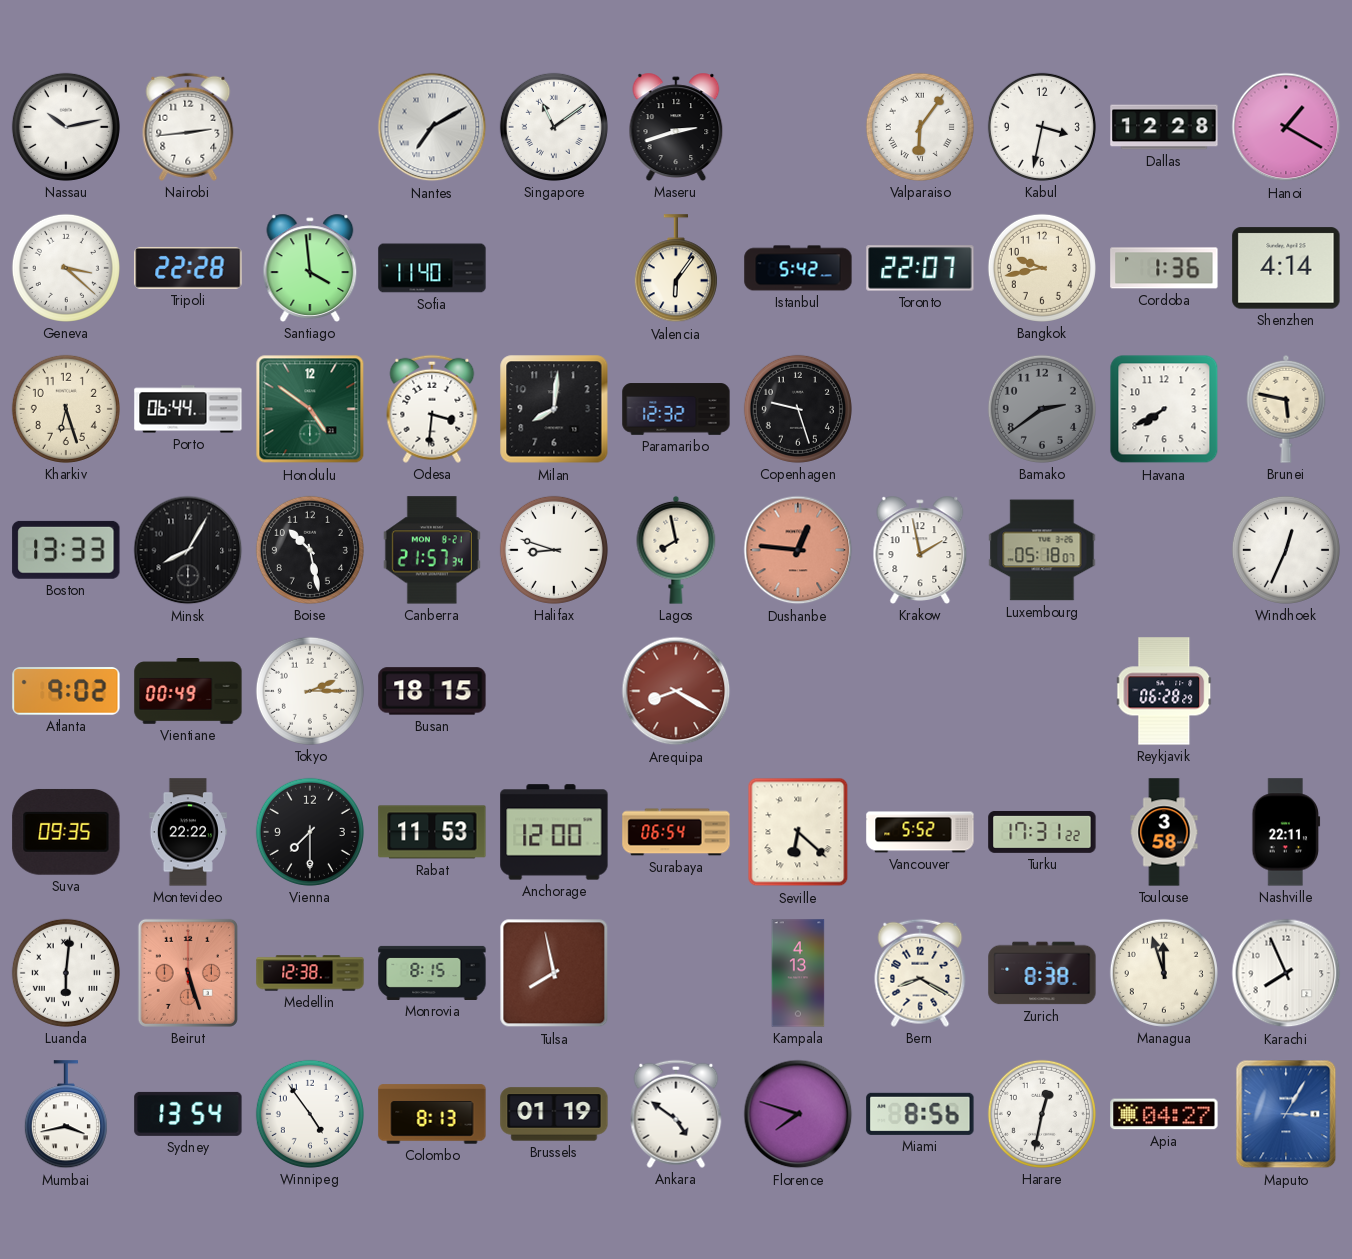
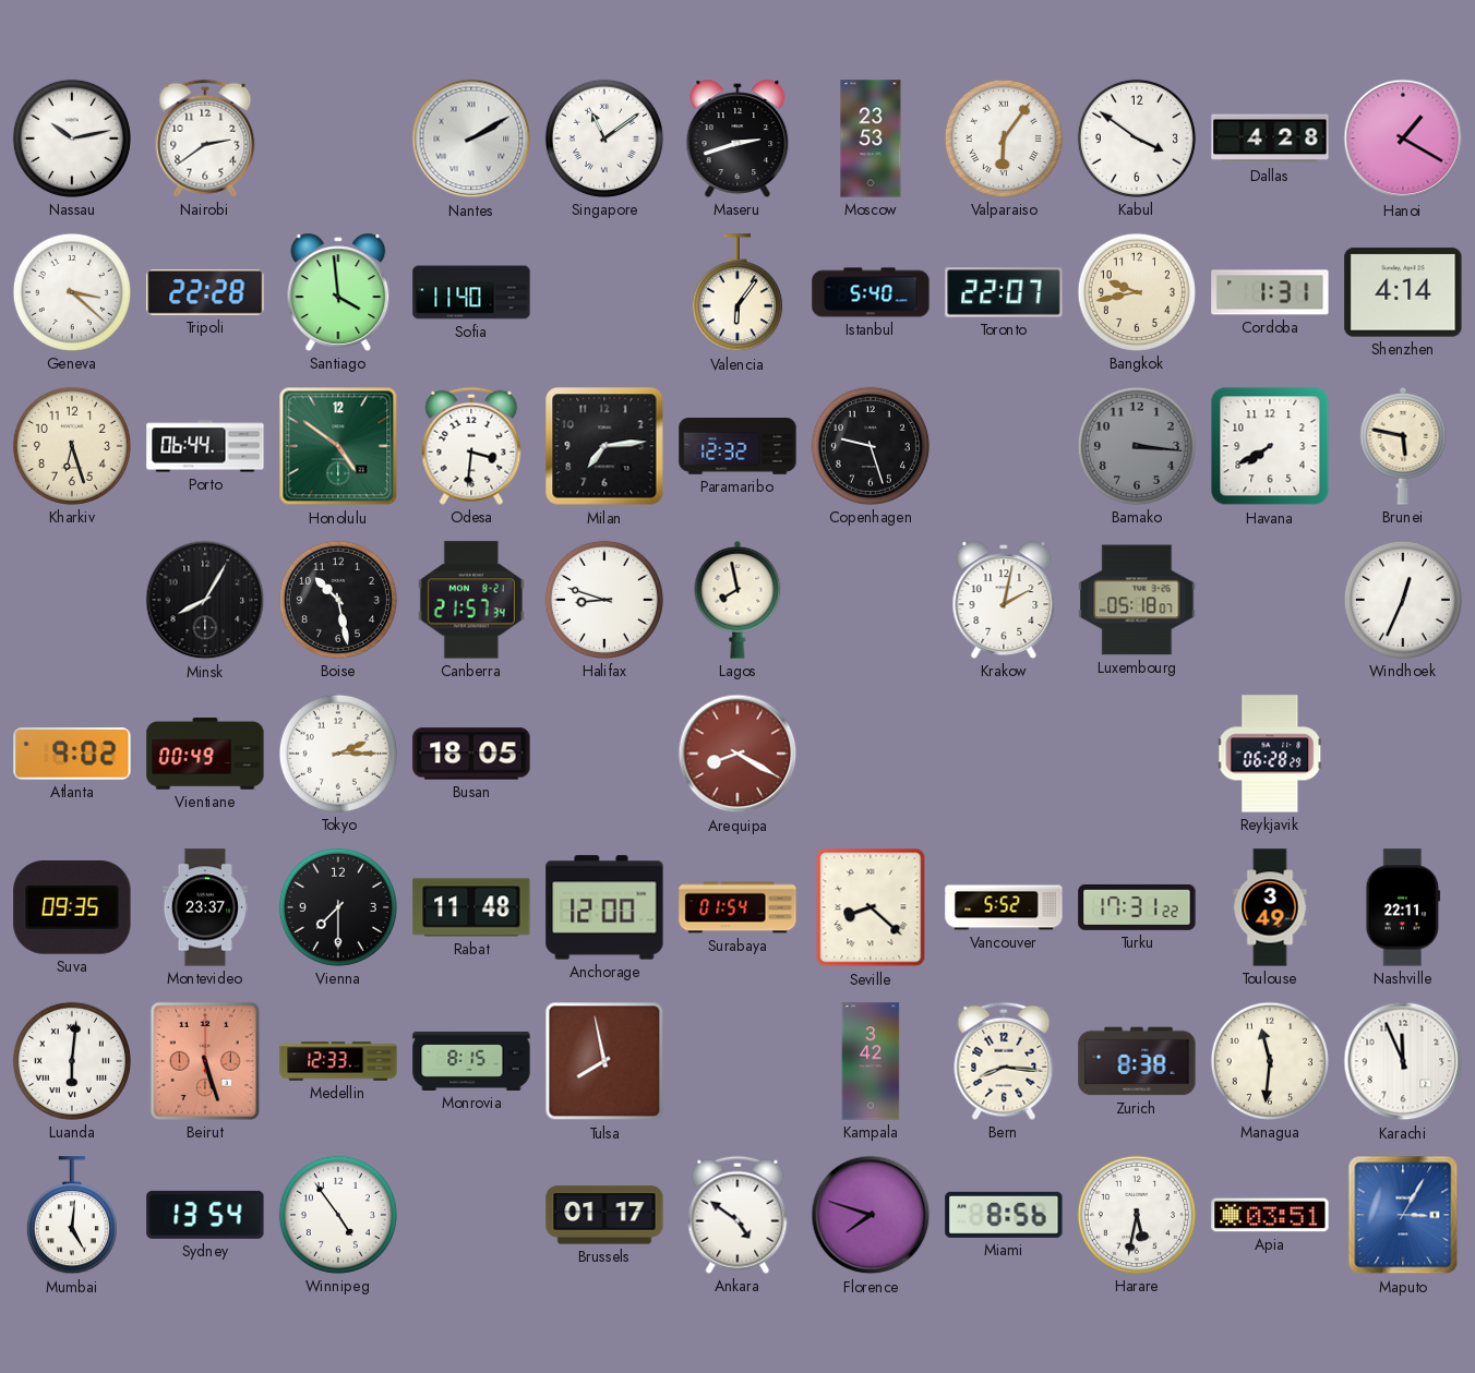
Nairobi: 2:44 -> 2:39 (205, 138)
Nantes: 7:10 -> 2:10 (471, 138)
Moscow: none -> 23:53 (871, 138)
Kabul: 3:32 -> 3:51 (1137, 138)
Dallas: 12:28 -> 4:28 (1270, 138)
Istanbul: 5:42 -> 5:40 (871, 292)
Cordoba: 1:36 -> 1:31 (1270, 292)
Milan: 8:01 -> 7:14 (604, 446)
Bamako: 2:39 -> 3:16 (1137, 446)
Boston: 13:33 -> none (66, 550)
Dushanbe: 12:46 -> none (798, 550)
Krakow: 1:58 -> 2:02 (1004, 600)
Busan: 18:15 -> 18:05 (471, 754)
Montevideo: 22:22 -> 23:37 (205, 907)
Rabat: 11:53 -> 11:48 (471, 907)
Surabaya: 06:54 -> 01:54 (738, 907)
Seville: 6:22 -> 8:22 (871, 907)
Toulouse: 3:58 -> 3:49 (1270, 907)
Medellin: 12:38 -> 12:33 (338, 1061)
Kampala: 4:13 -> 3:42 (871, 1061)
Bern: 8:20 -> 8:16 (1004, 1061)
Managua: 11:57 -> 11:31 (1270, 1061)
Karachi: 7:56 -> 11:56 (1403, 1061)
Mumbai: 3:43 -> 5:01 (72, 1216)
Colombo: 8:13 -> none (432, 1114)
Brussels: 01:19 -> 01:17 (604, 1215)
Harare: 12:32 -> 5:32 (1137, 1215)
Apia: 04:27 -> 03:51 (1270, 1215)
